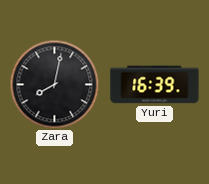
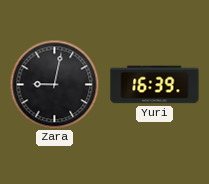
Zara: 8:02 -> 9:02 (54, 84)
